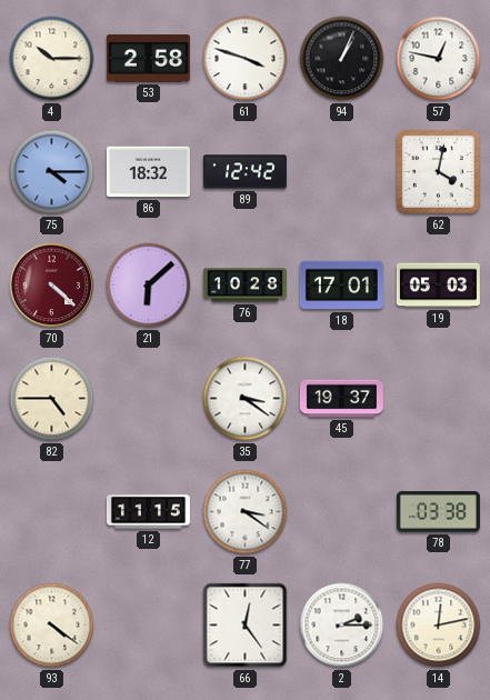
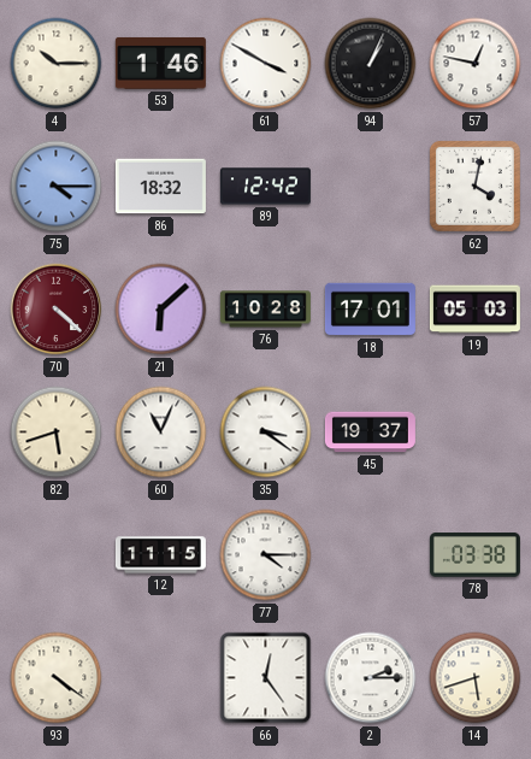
53: 2:58 -> 1:46 (160, 63)
61: 3:48 -> 3:50 (266, 64)
82: 4:45 -> 5:42 (57, 433)
60: none -> 11:04 (161, 433)
77: 3:21 -> 4:15 (266, 555)
14: 12:13 -> 5:42 (476, 678)
